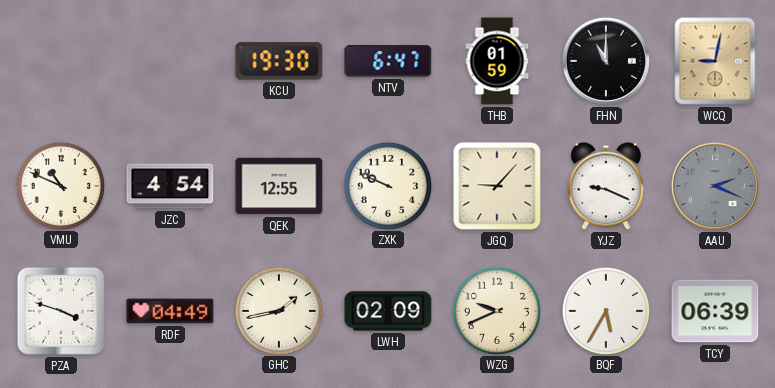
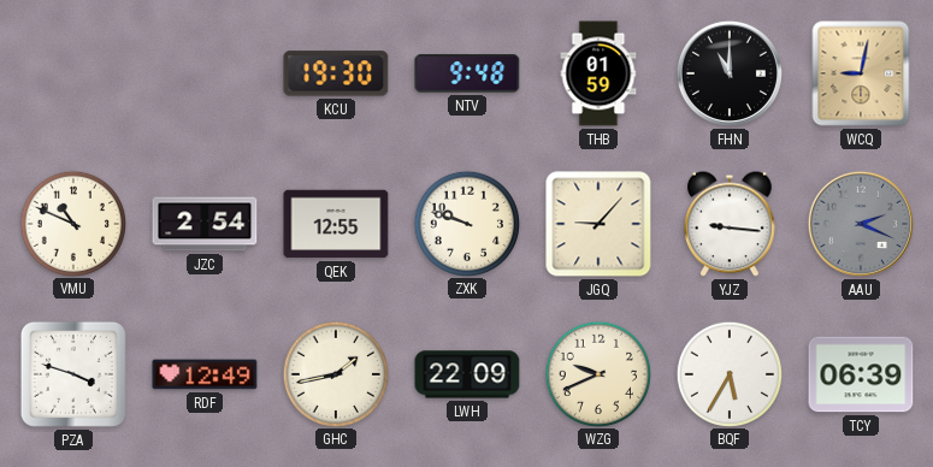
NTV: 6:47 -> 9:48 (467, 73)
JZC: 4:54 -> 2:54 (205, 224)
ZXK: 9:49 -> 9:48 (466, 223)
YJZ: 9:19 -> 9:16 (731, 224)
RDF: 04:49 -> 12:49 (205, 374)
LWH: 02:09 -> 22:09 (467, 374)
